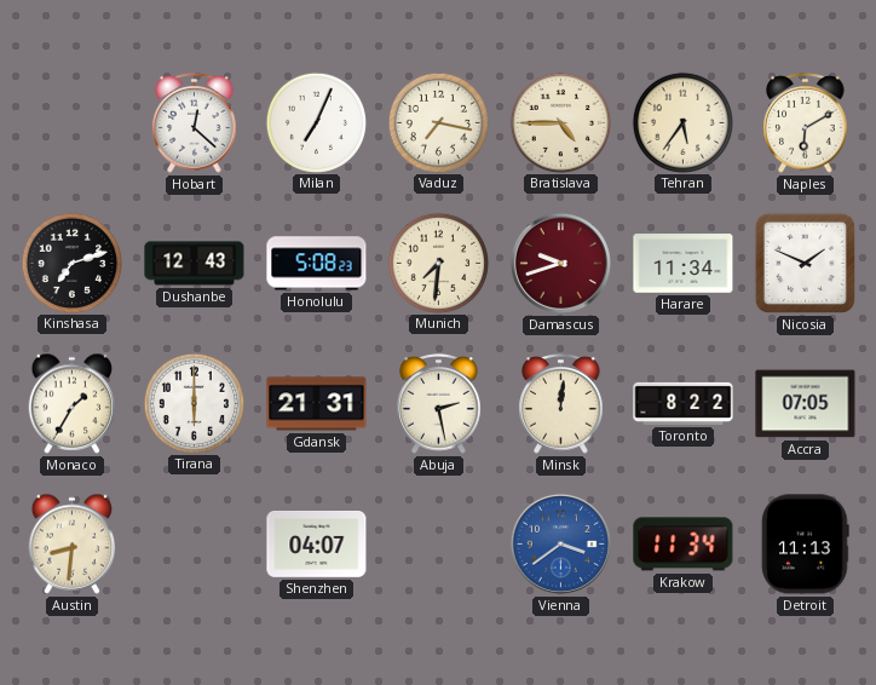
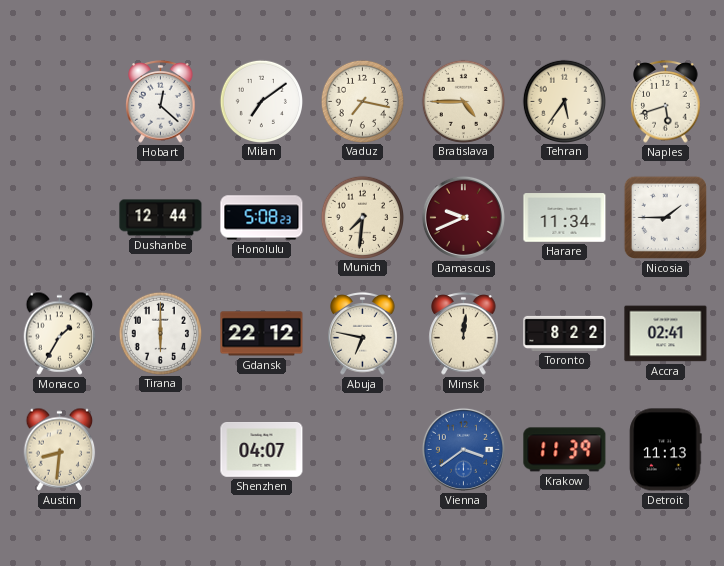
Milan: 7:04 -> 7:09 (261, 101)
Naples: 6:10 -> 5:42 (666, 102)
Kinshasa: 7:12 -> none (71, 263)
Dushanbe: 12:43 -> 12:44 (161, 218)
Damascus: 9:42 -> 9:41 (463, 217)
Nicosia: 1:49 -> 1:45 (665, 217)
Gdansk: 21:31 -> 22:12 (262, 334)
Abuja: 2:28 -> 6:47 (363, 334)
Accra: 07:05 -> 02:41 (666, 334)
Krakow: 11:34 -> 11:39 (565, 450)
